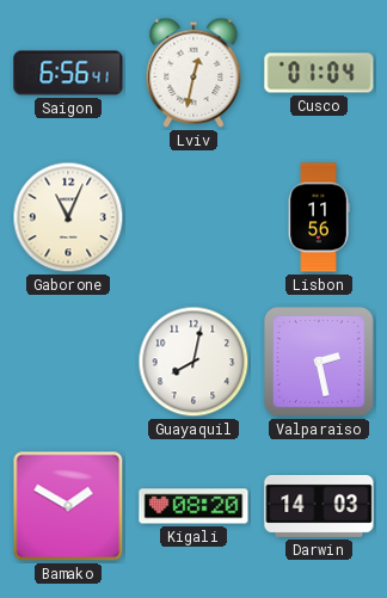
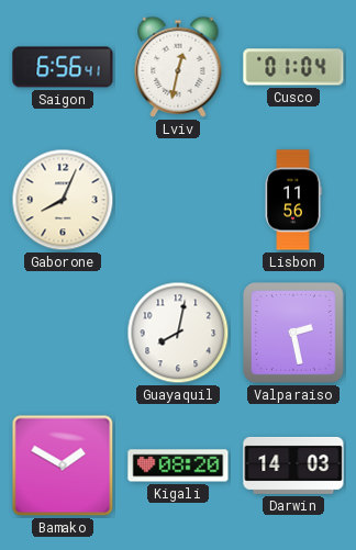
Gaborone: 11:04 -> 8:04 (63, 200)
